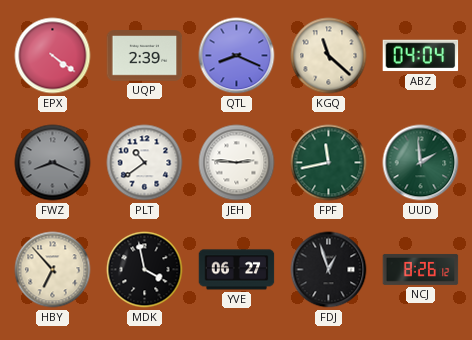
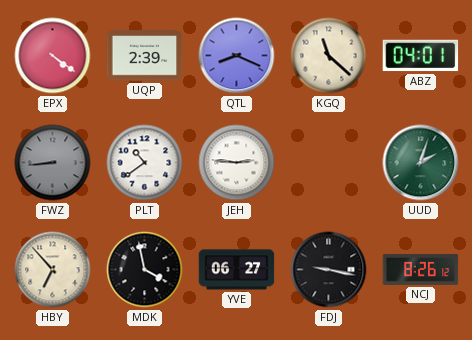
ABZ: 04:04 -> 04:01 (421, 56)
FWZ: 8:19 -> 8:44 (53, 163)
FPF: 11:43 -> none (329, 163)
UUD: 1:59 -> 2:03 (421, 163)
FDJ: 12:57 -> 9:17 (329, 270)
